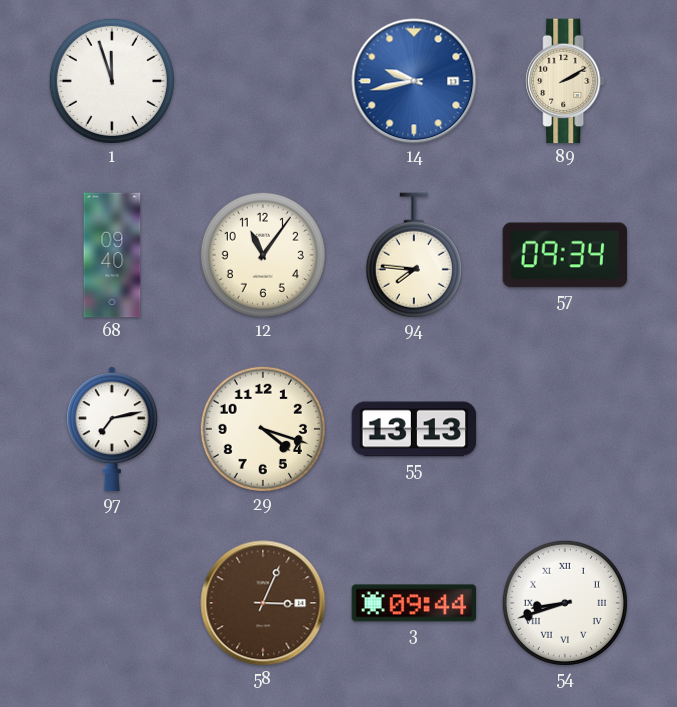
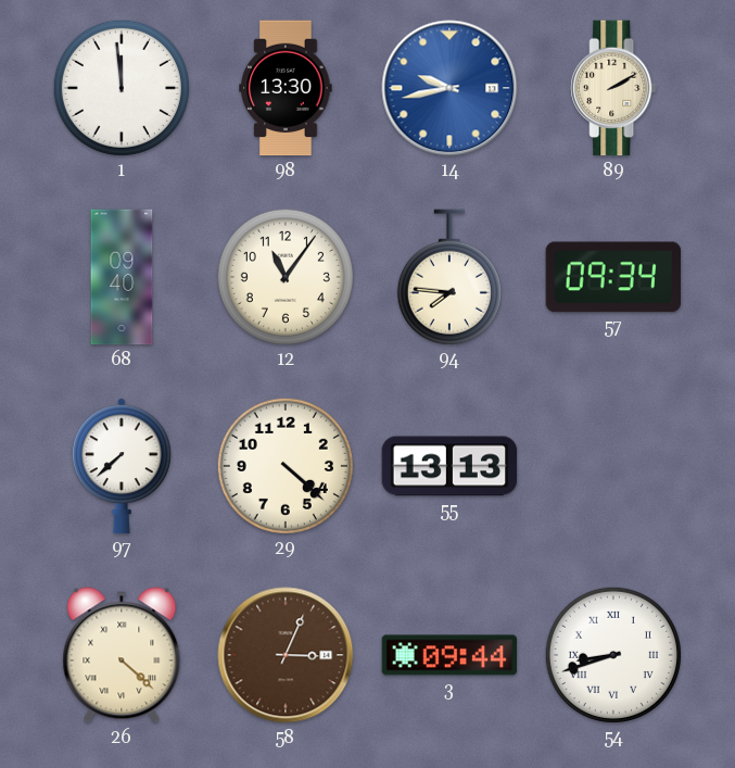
1: 11:57 -> 11:59 (122, 88)
98: none -> 13:30 (286, 88)
97: 7:13 -> 7:38 (122, 466)
29: 4:18 -> 4:22 (286, 466)
26: none -> 4:22 (122, 655)
